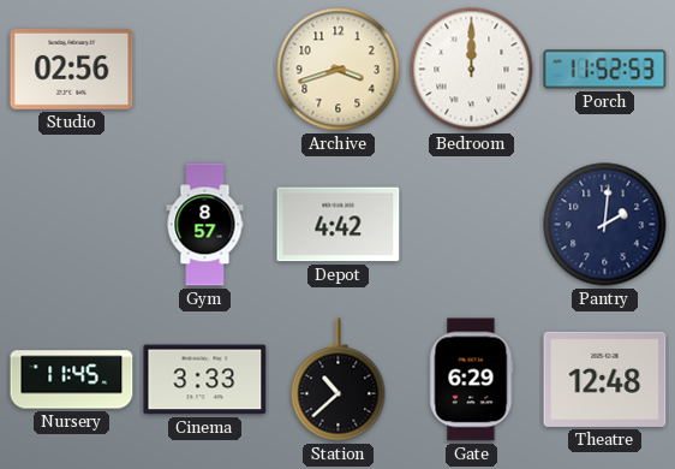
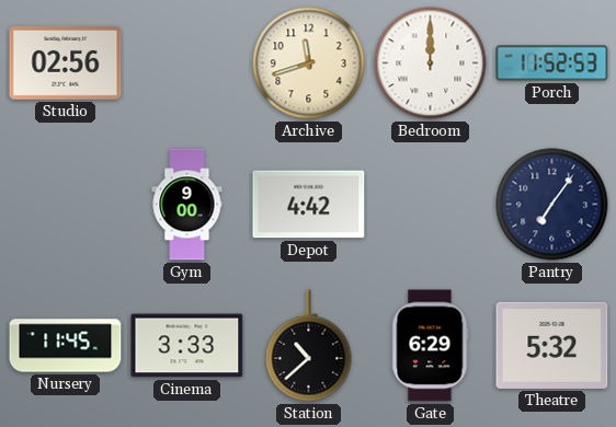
Archive: 3:42 -> 11:42 (309, 64)
Gym: 8:57 -> 9:00 (187, 205)
Pantry: 2:01 -> 7:06 (552, 205)
Theatre: 12:48 -> 5:32 (552, 345)
